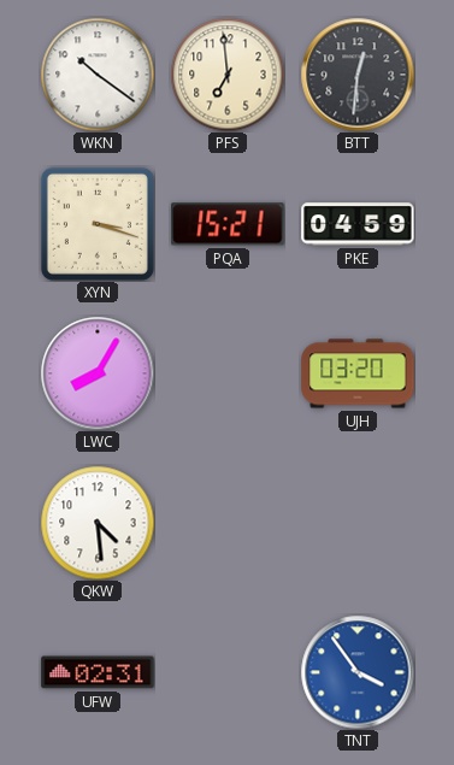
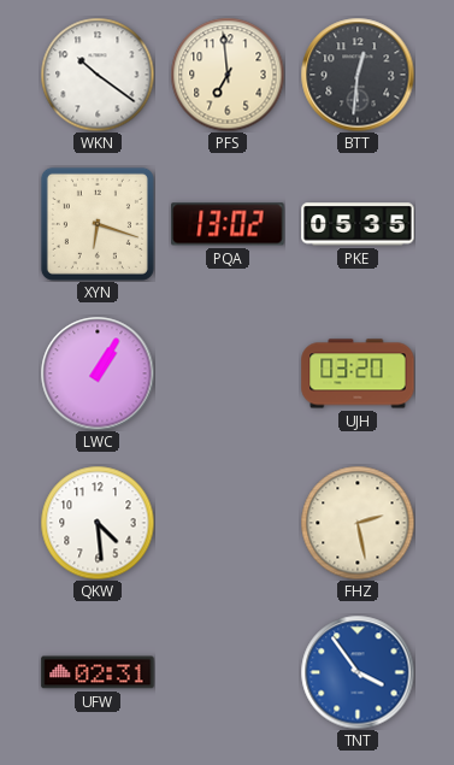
XYN: 3:18 -> 6:18 (98, 224)
PQA: 15:21 -> 13:02 (228, 224)
PKE: 04:59 -> 05:35 (358, 224)
LWC: 8:05 -> 1:05 (98, 373)
FHZ: none -> 2:28 (358, 523)
